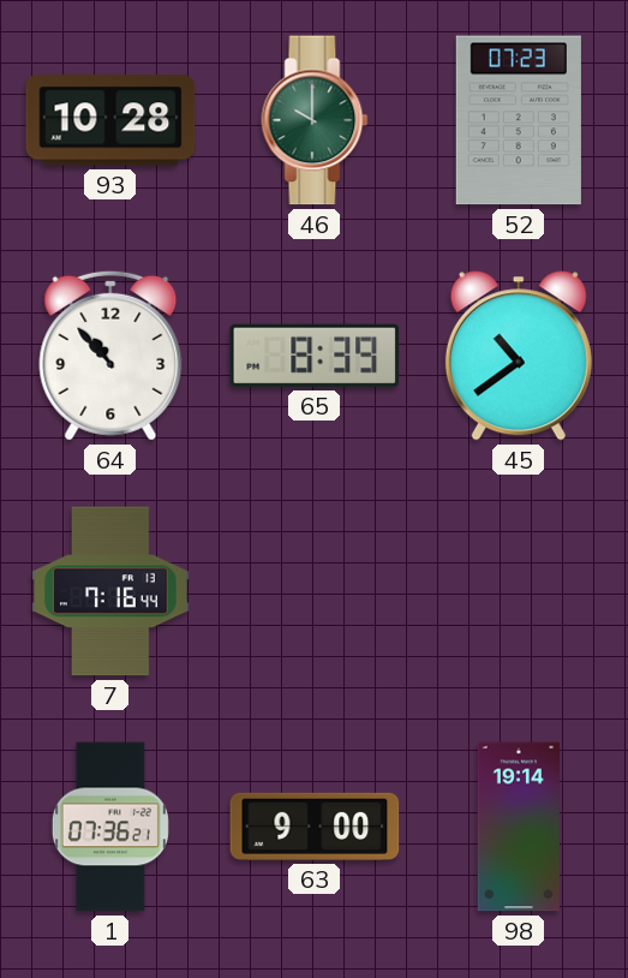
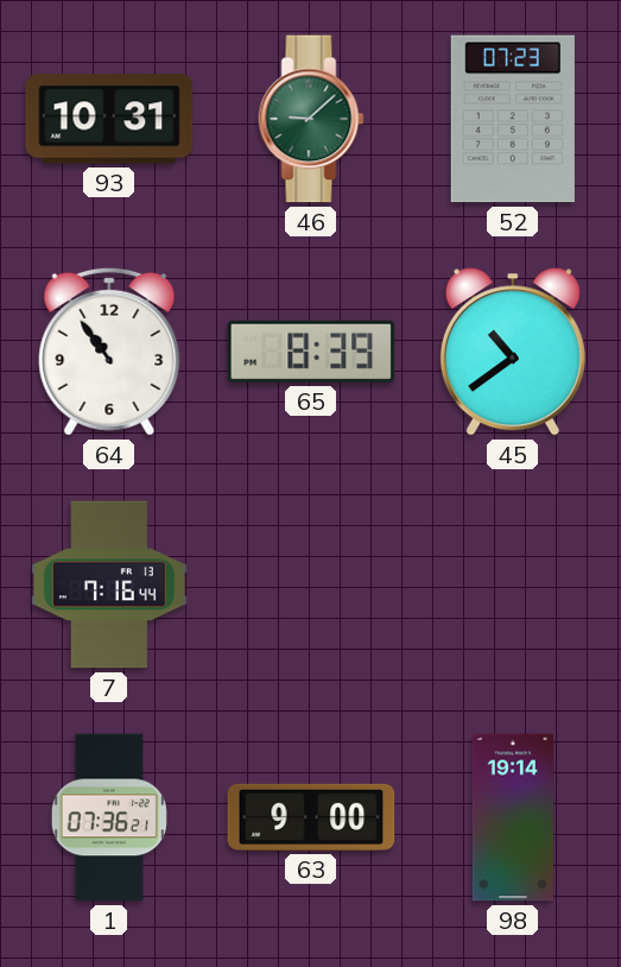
93: 10:28 -> 10:31 (109, 119)
46: 10:00 -> 9:08 (311, 119)
64: 10:53 -> 10:54 (109, 352)
